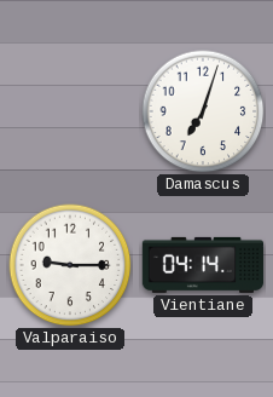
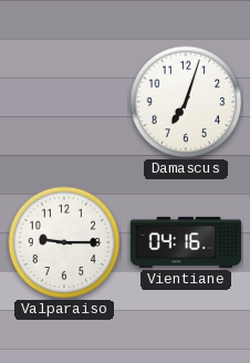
Vientiane: 04:14 -> 04:16 (186, 242)
